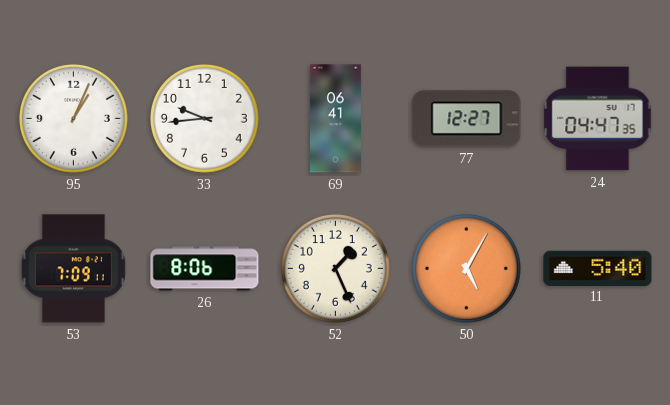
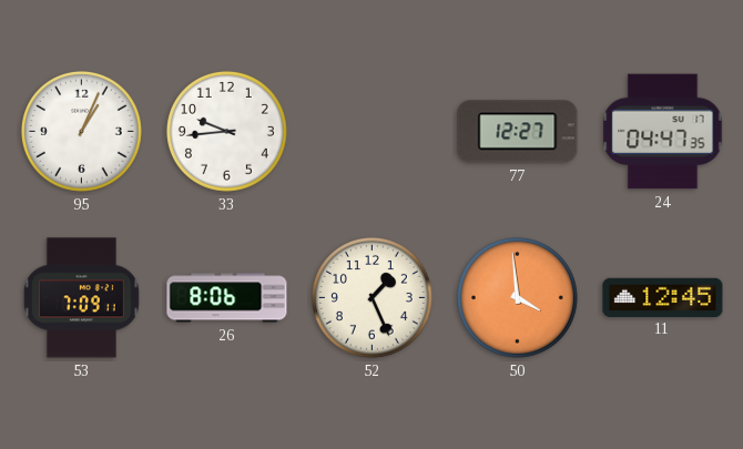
69: 06:41 -> none (335, 119)
50: 5:05 -> 3:59 (517, 297)
11: 5:40 -> 12:45 (663, 297)
